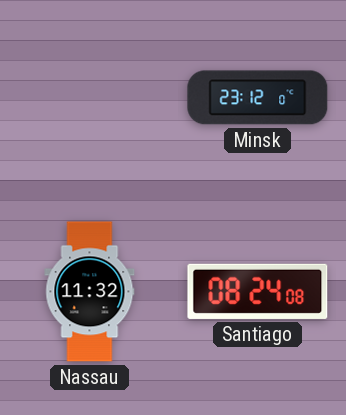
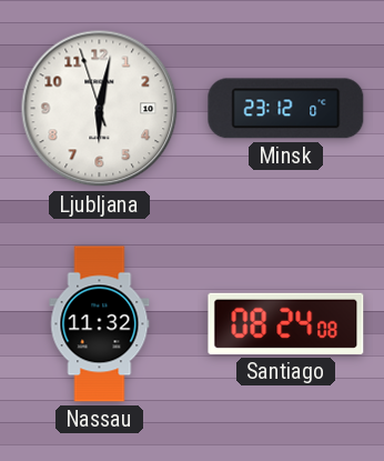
Ljubljana: none -> 6:01 (100, 109)
